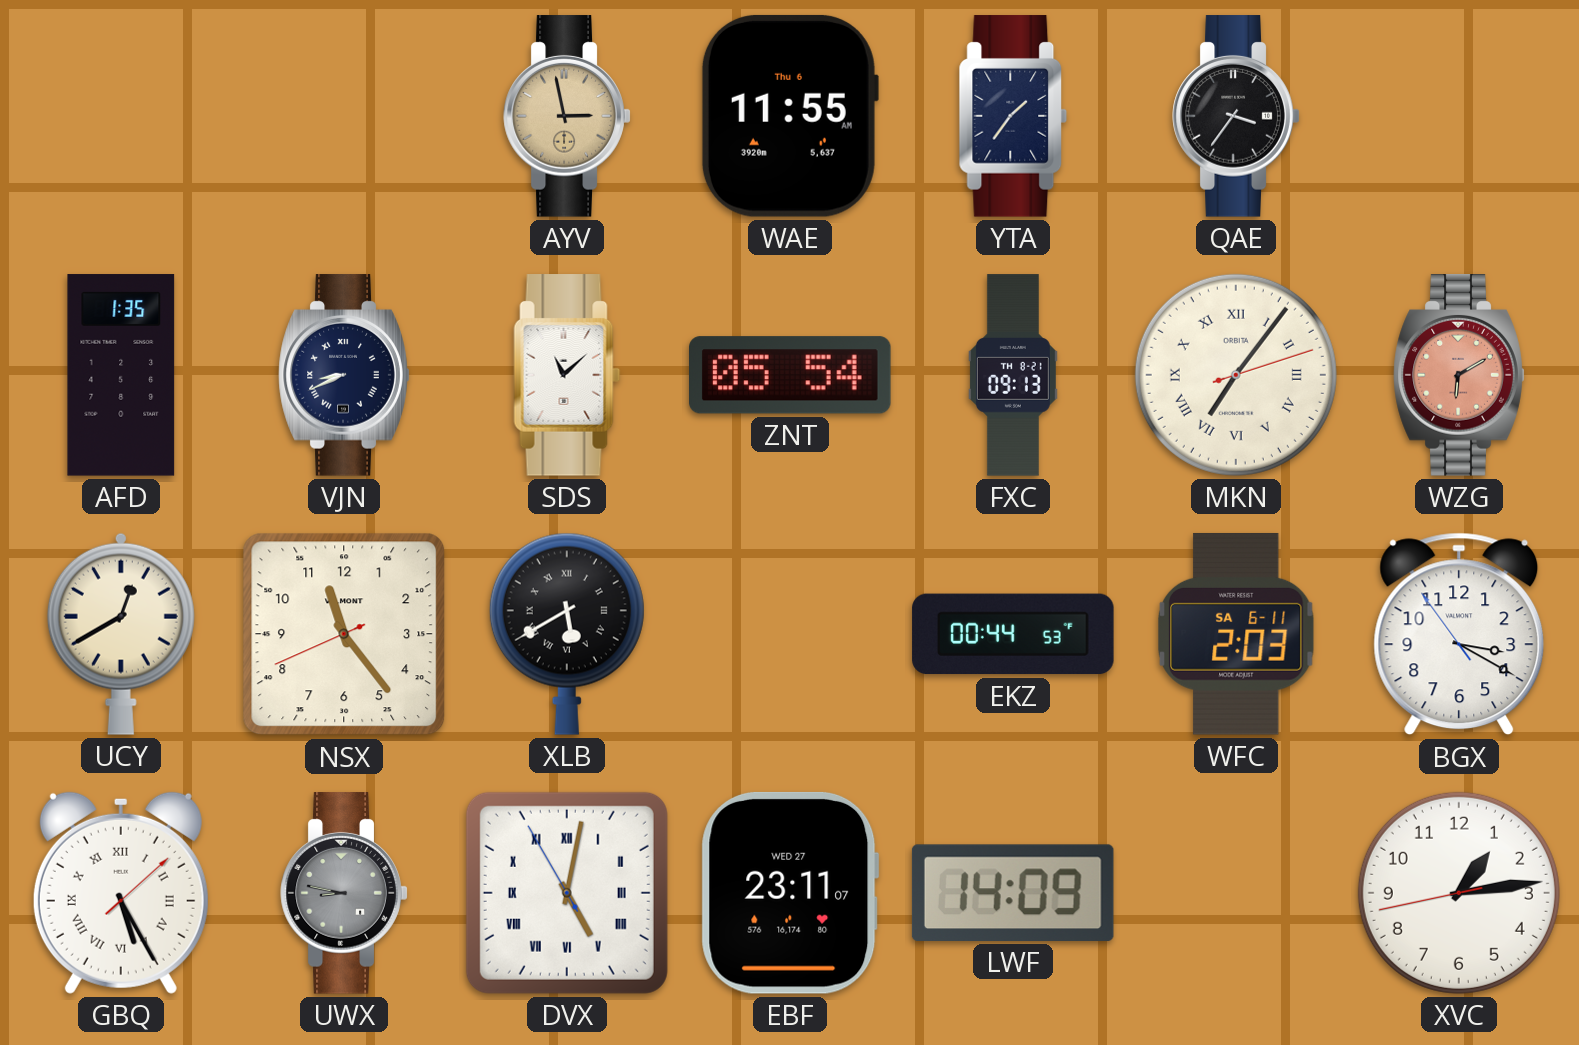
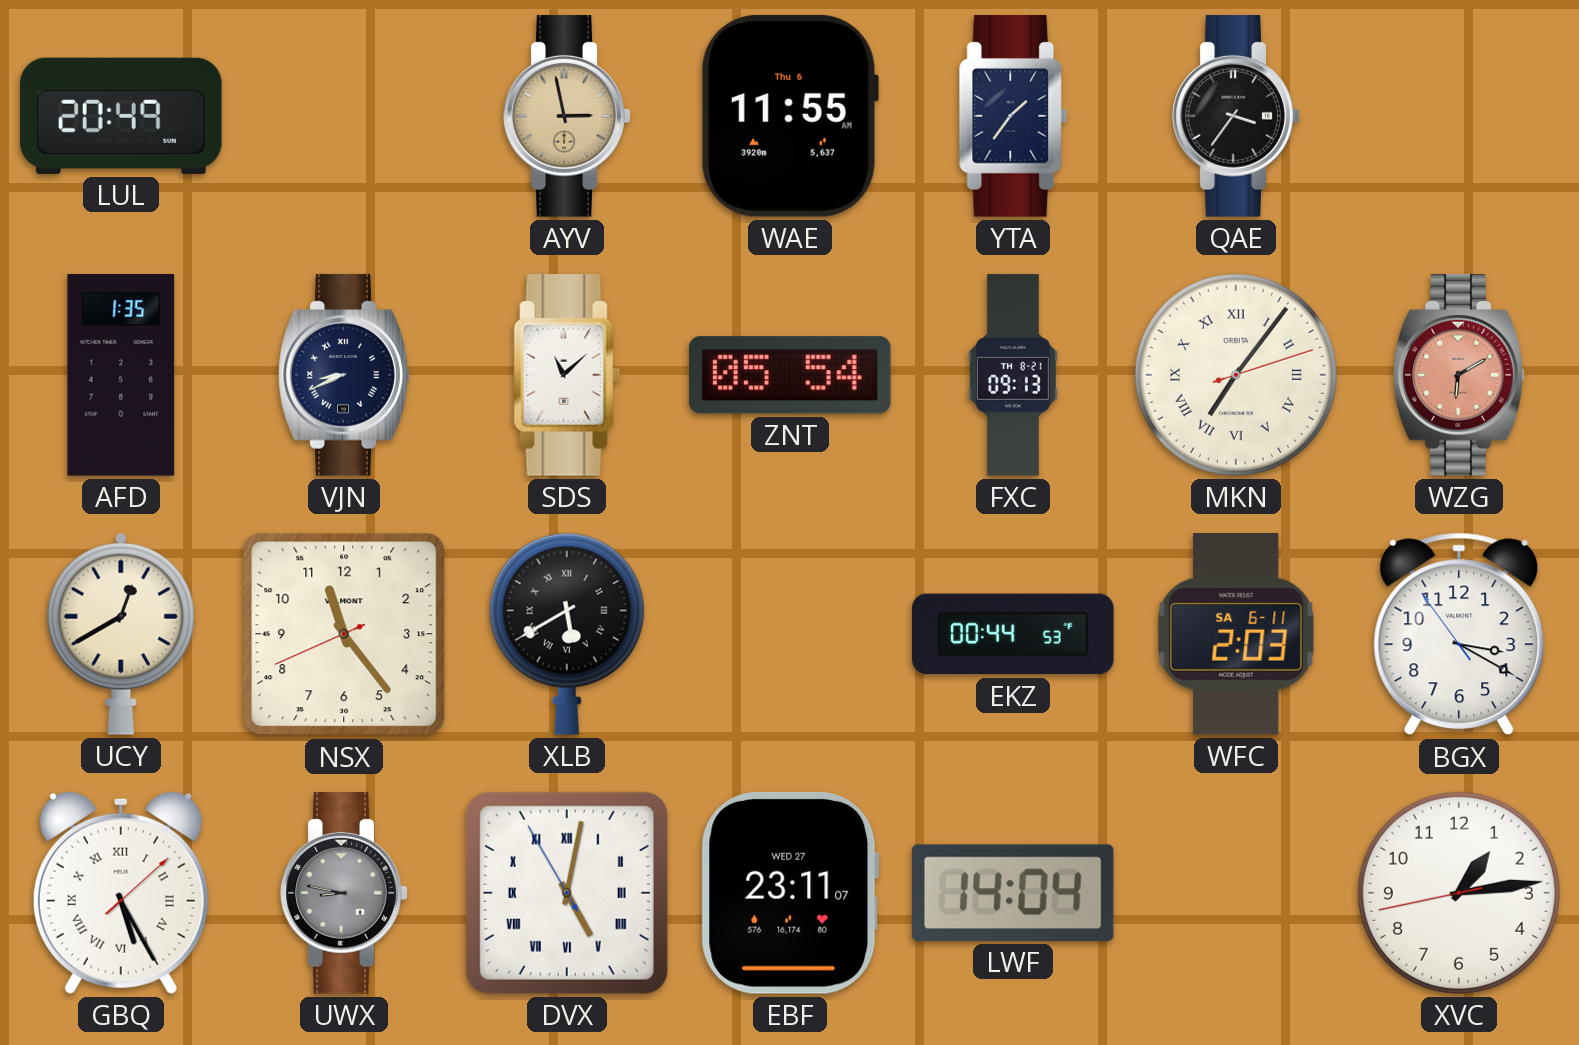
LUL: none -> 20:49 (121, 116)
LWF: 14:09 -> 14:04 (1013, 893)
